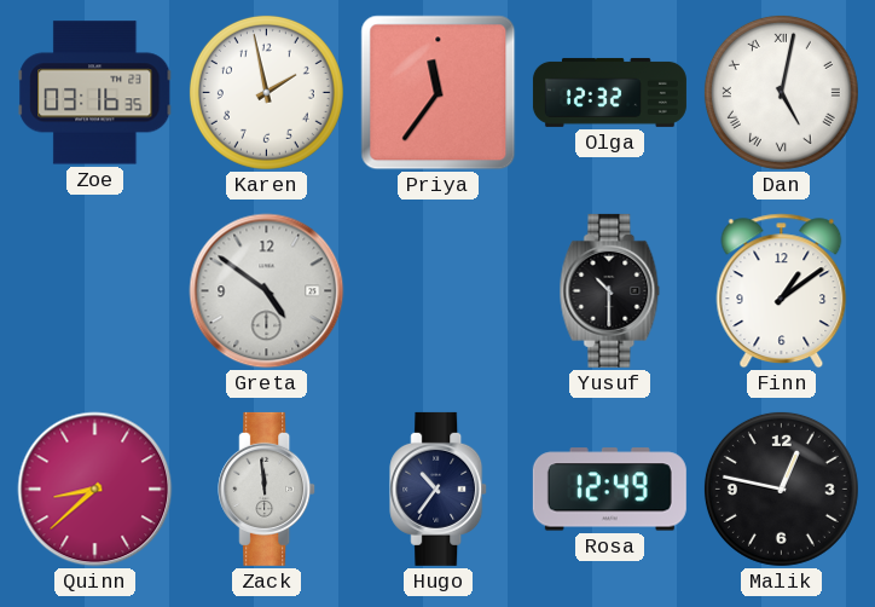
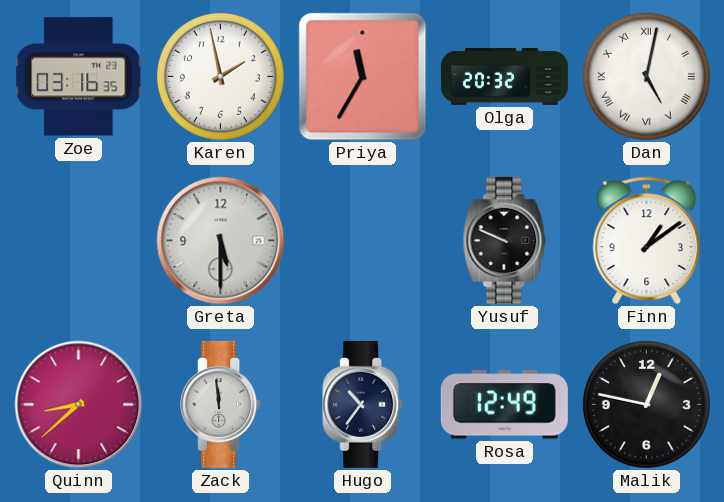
Priya: 11:36 -> 11:35 (363, 77)
Olga: 12:32 -> 20:32 (504, 76)
Greta: 4:51 -> 5:30 (221, 241)
Yusuf: 10:30 -> 9:49 (505, 240)
